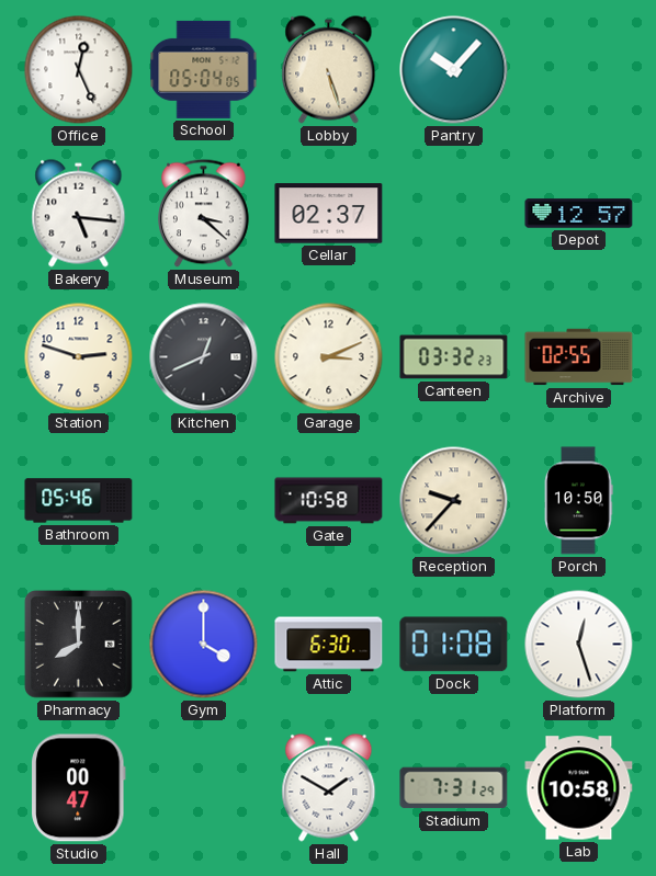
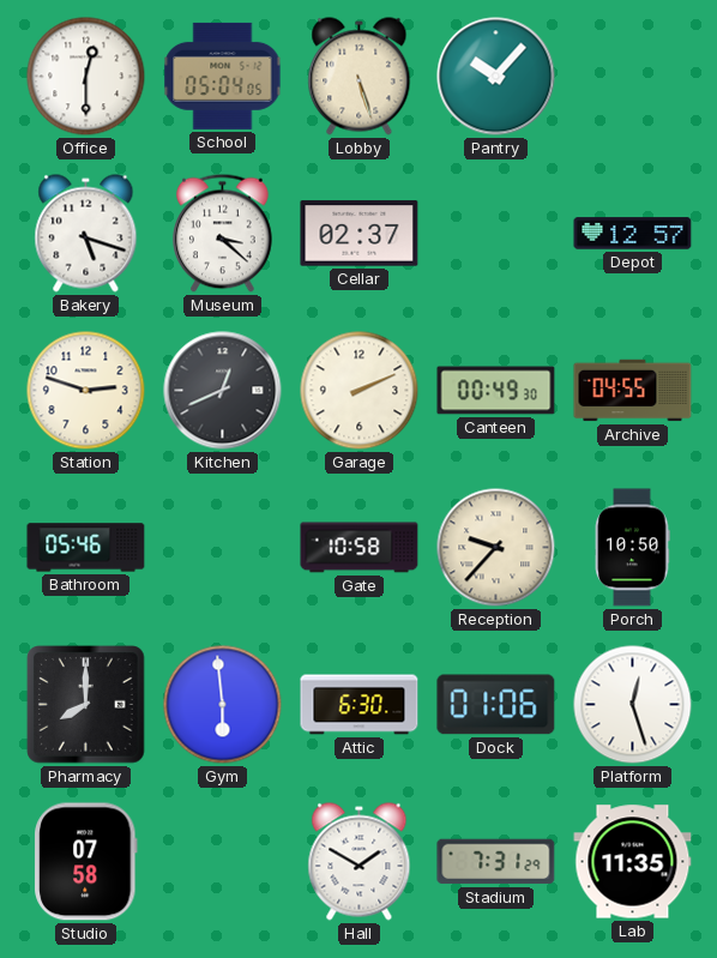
Office: 12:26 -> 12:30 (86, 77)
Bakery: 5:16 -> 5:18 (86, 234)
Garage: 3:11 -> 2:11 (360, 391)
Canteen: 03:32 -> 00:49 (496, 391)
Archive: 02:55 -> 04:55 (633, 391)
Gym: 4:00 -> 5:59 (223, 705)
Dock: 01:08 -> 01:06 (496, 705)
Studio: 00:47 -> 07:58 (86, 862)
Lab: 10:58 -> 11:35 (633, 862)
